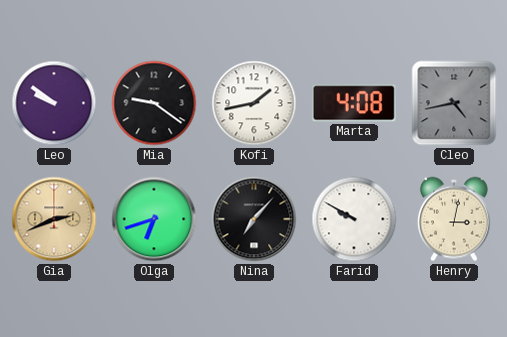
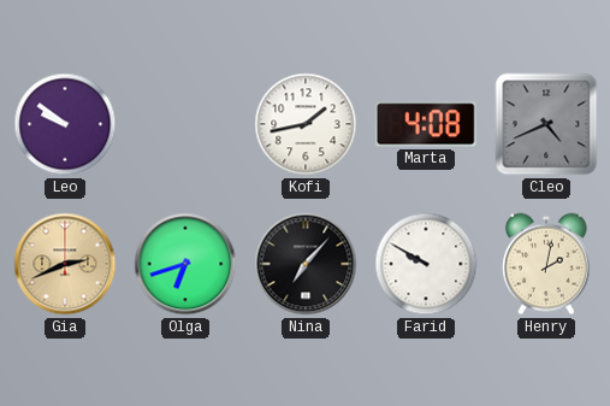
Mia: 9:21 -> none (154, 103)
Cleo: 4:43 -> 4:41 (546, 124)
Henry: 3:02 -> 2:02 (546, 264)
